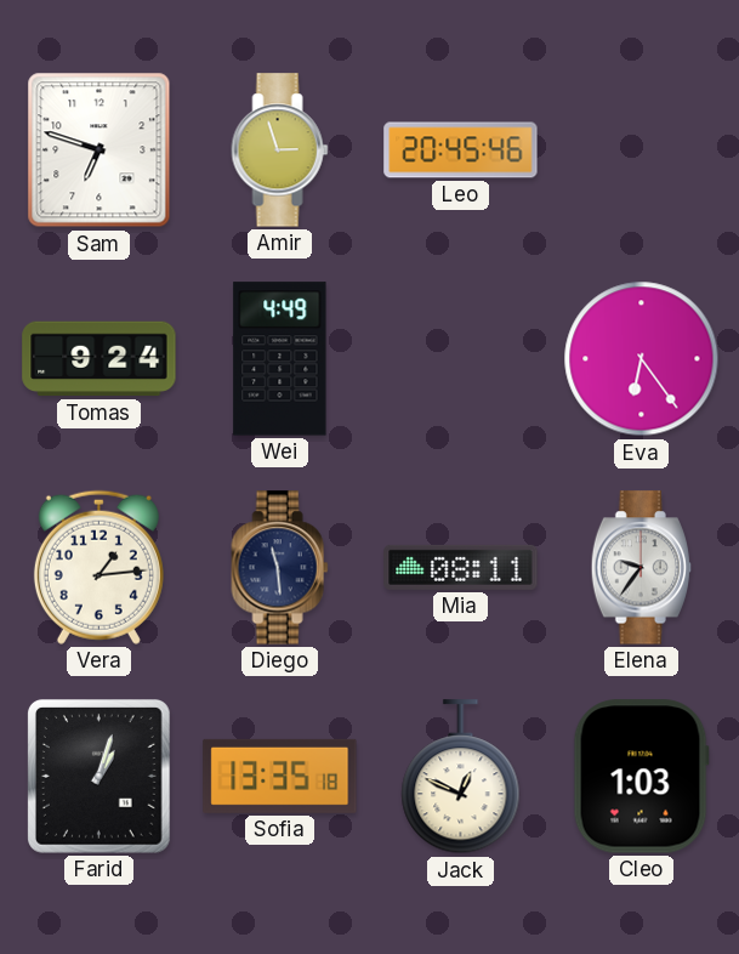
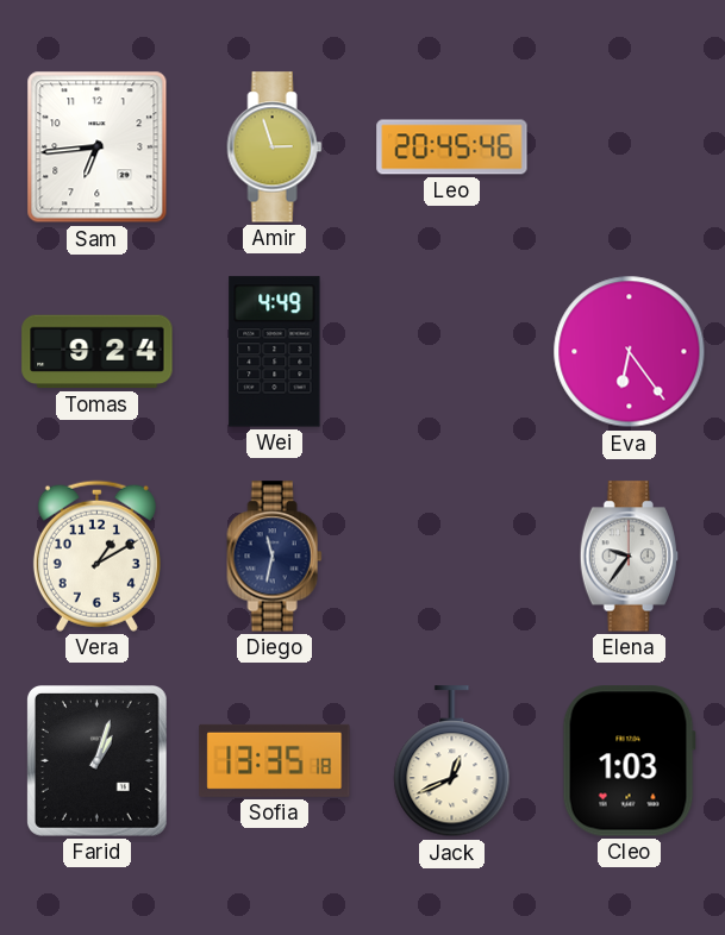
Sam: 6:48 -> 6:44 (98, 148)
Vera: 1:14 -> 1:10 (96, 556)
Diego: 11:29 -> 11:32 (275, 557)
Mia: 08:11 -> none (461, 567)
Jack: 12:49 -> 12:41 (452, 761)
